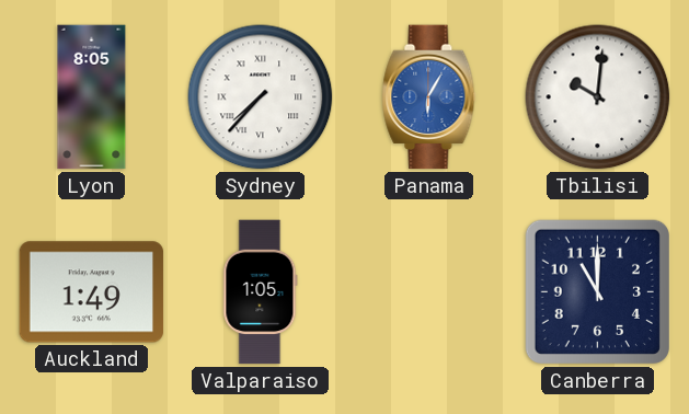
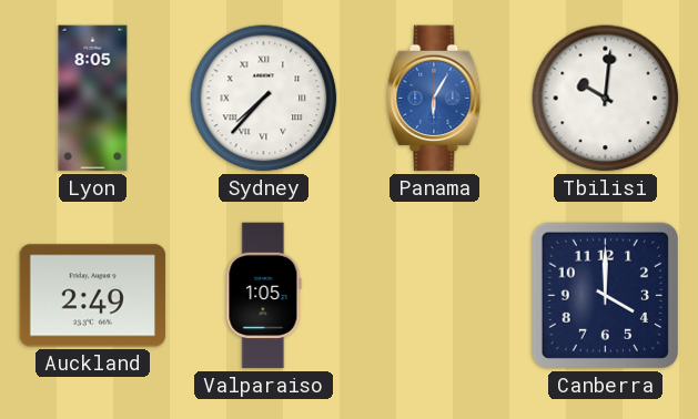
Auckland: 1:49 -> 2:49 (93, 296)
Canberra: 11:00 -> 4:00 (605, 295)
